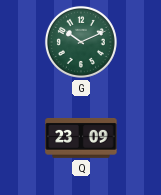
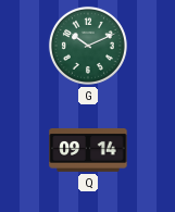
Q: 23:09 -> 09:14 (88, 151)
